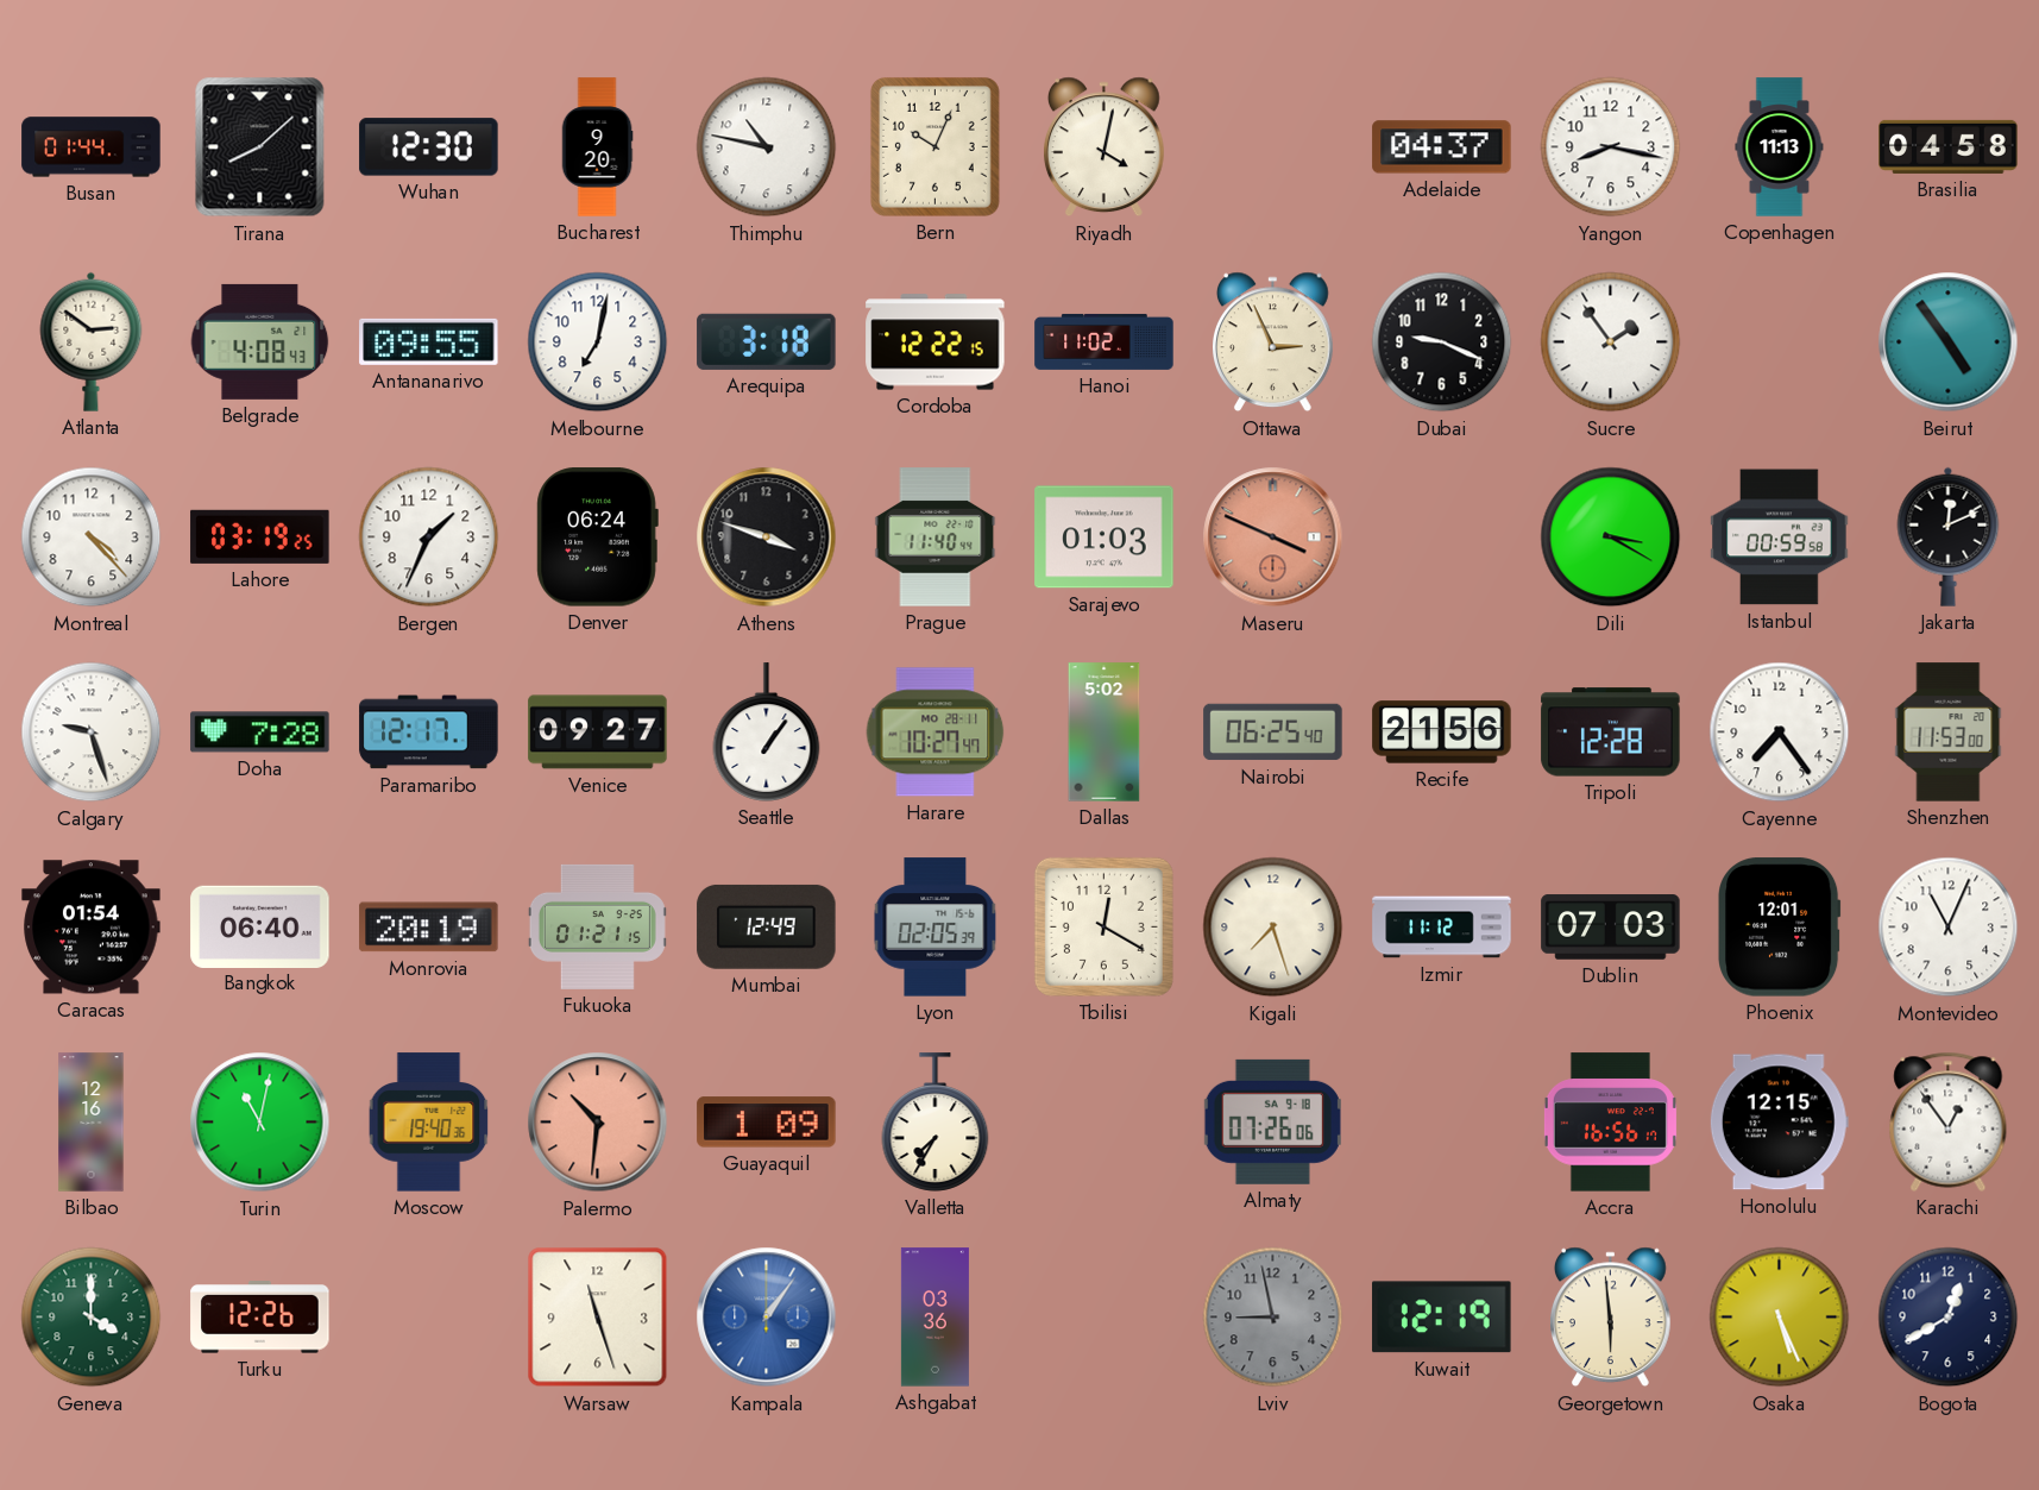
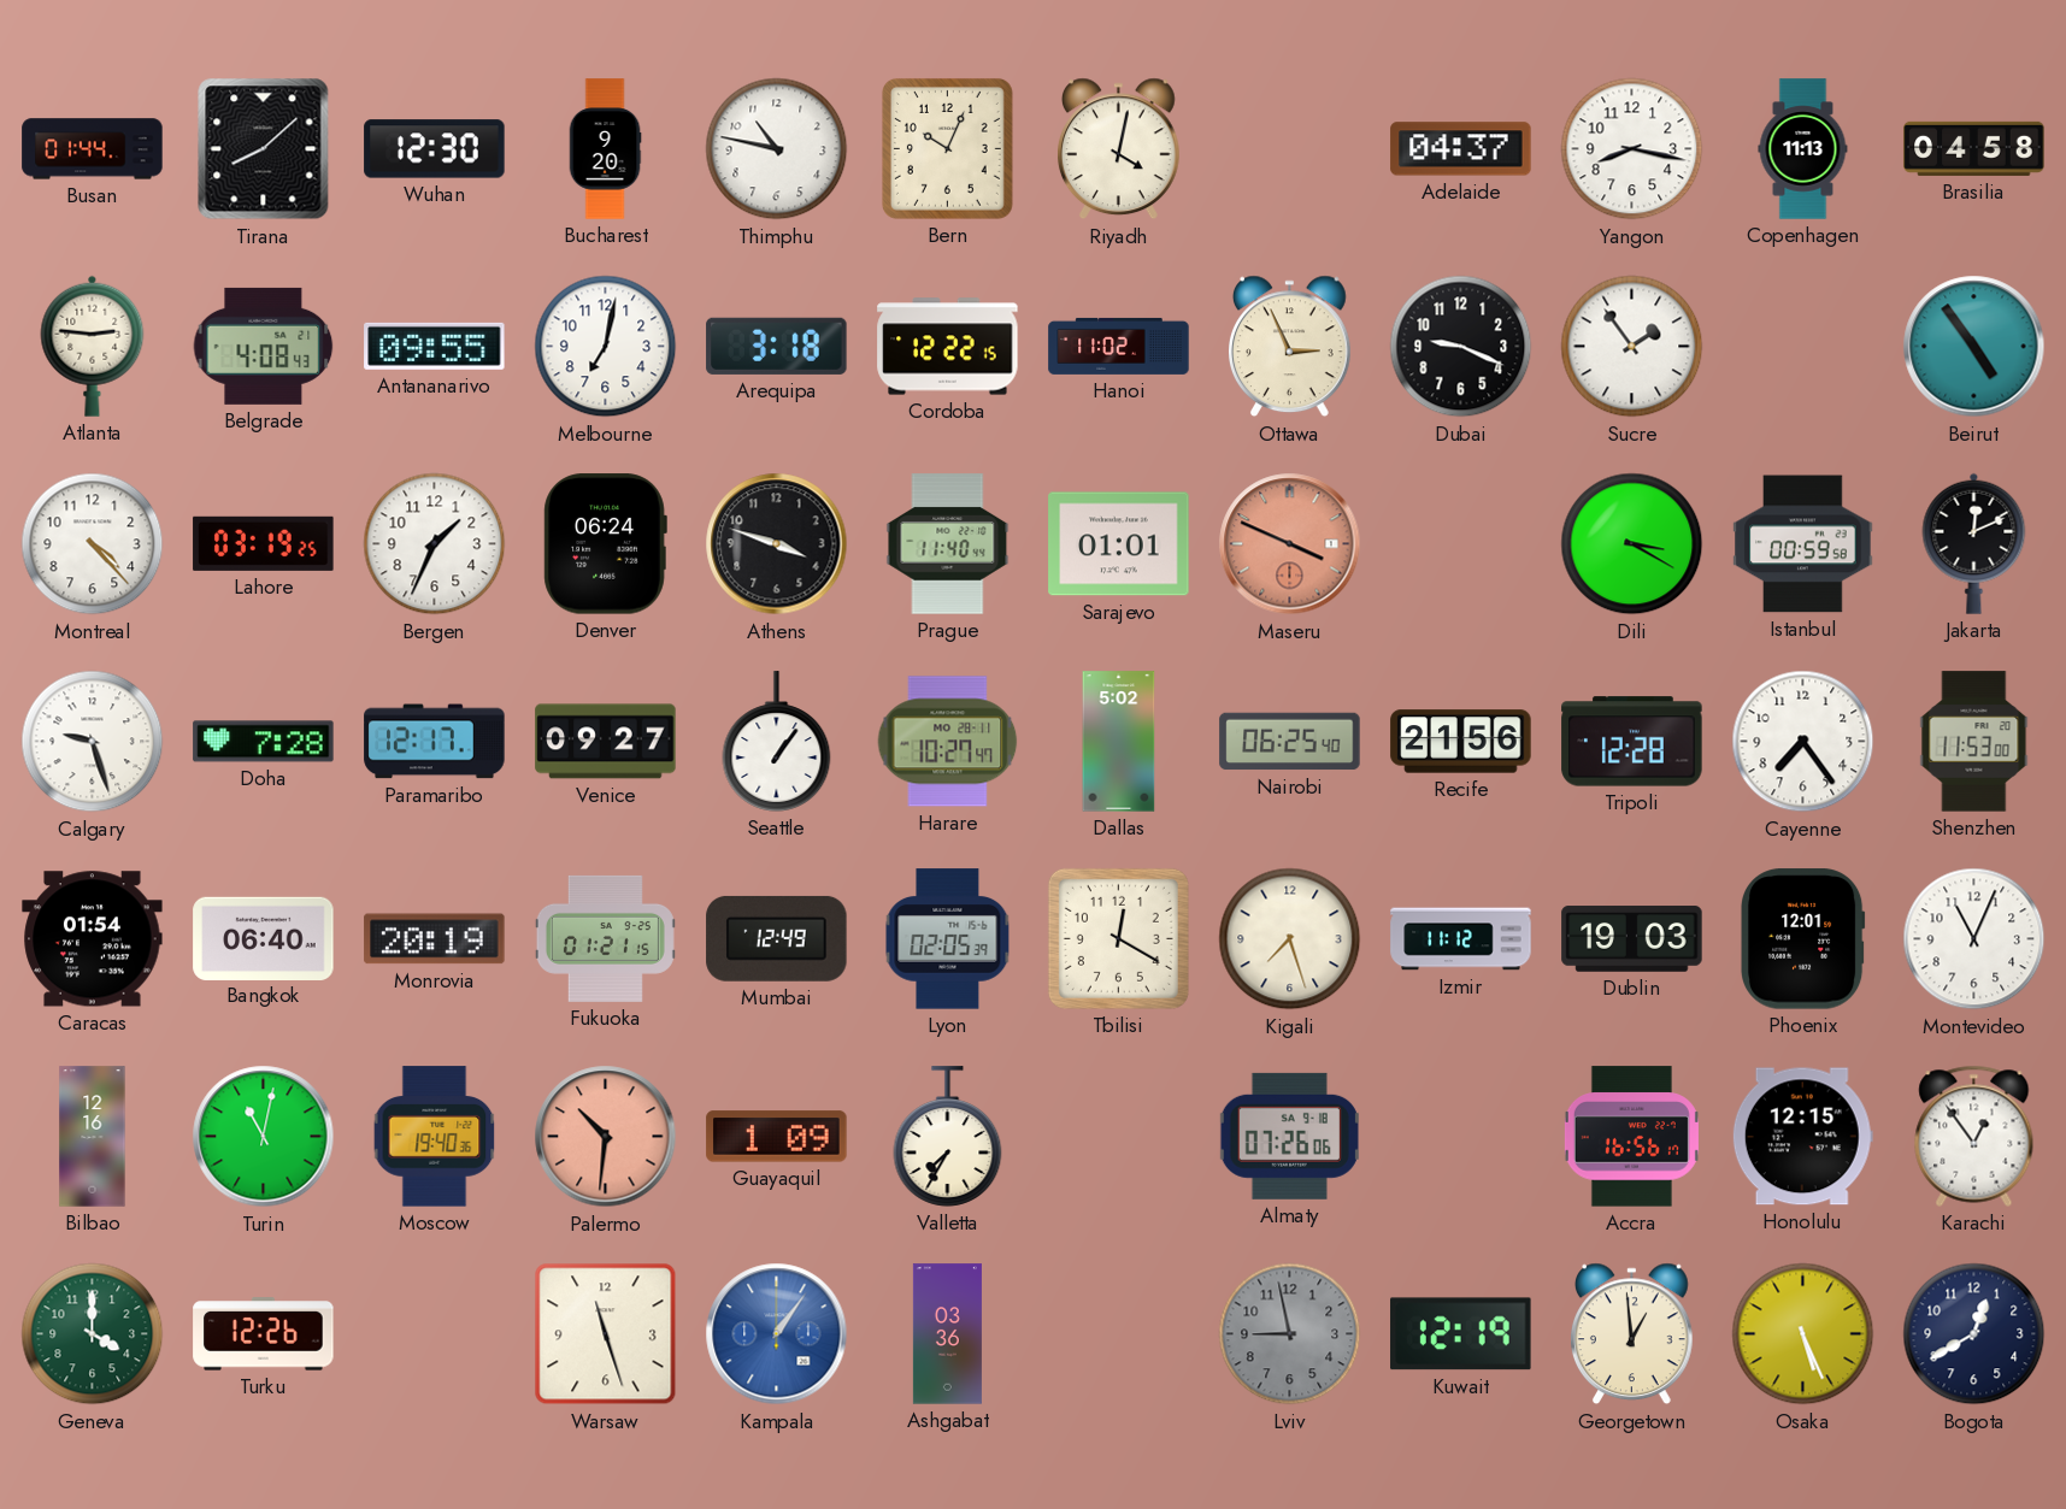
Atlanta: 2:51 -> 2:46 (93, 346)
Sarajevo: 01:03 -> 01:01 (1119, 544)
Dublin: 07:03 -> 19:03 (1632, 939)
Georgetown: 5:59 -> 12:59 (1632, 1334)
